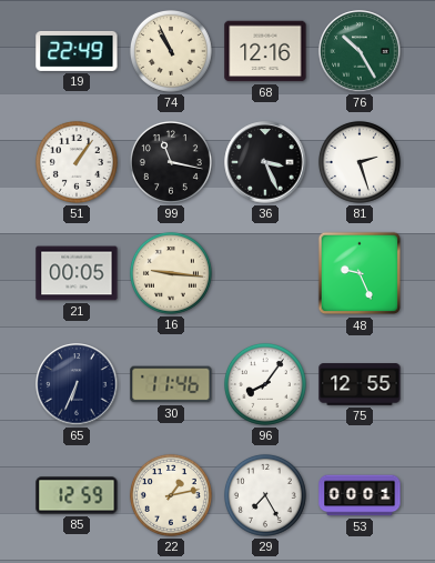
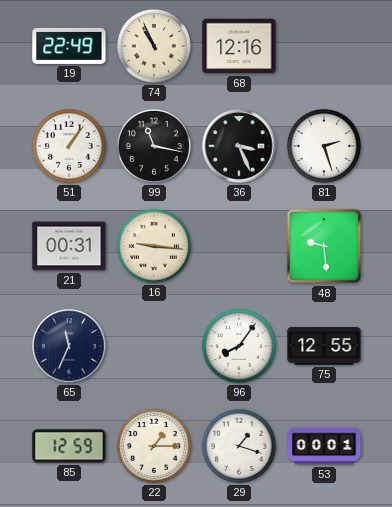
76: 10:25 -> none (360, 51)
21: 00:05 -> 00:31 (69, 246)
48: 9:26 -> 9:29 (324, 246)
65: 6:34 -> 11:34 (69, 346)
30: 11:46 -> none (171, 384)
22: 1:13 -> 1:15 (154, 446)
29: 7:25 -> 1:18 (239, 446)
